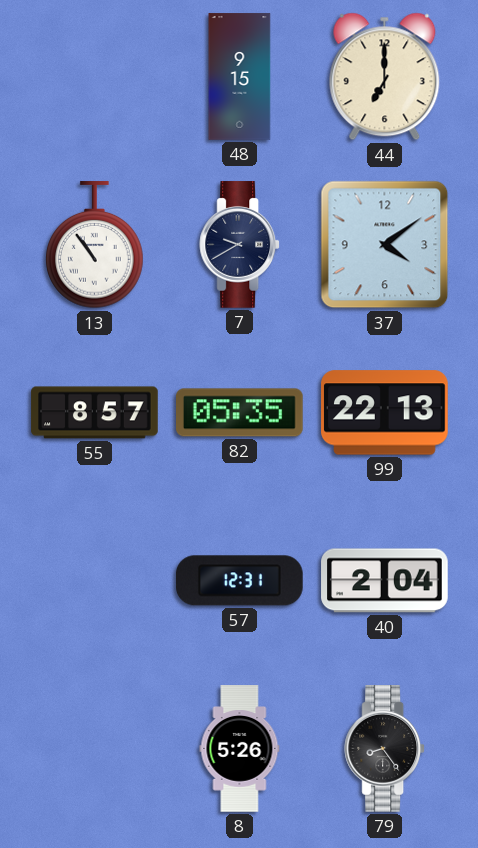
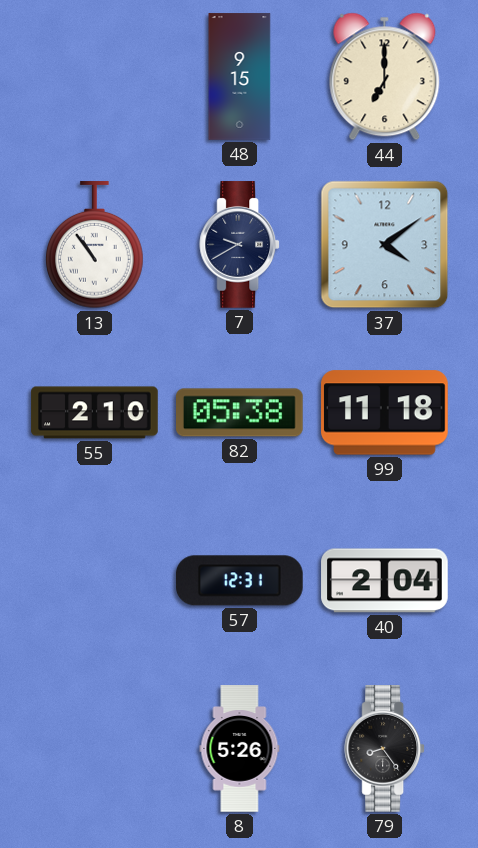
55: 8:57 -> 2:10 (95, 413)
82: 05:35 -> 05:38 (240, 413)
99: 22:13 -> 11:18 (385, 413)
